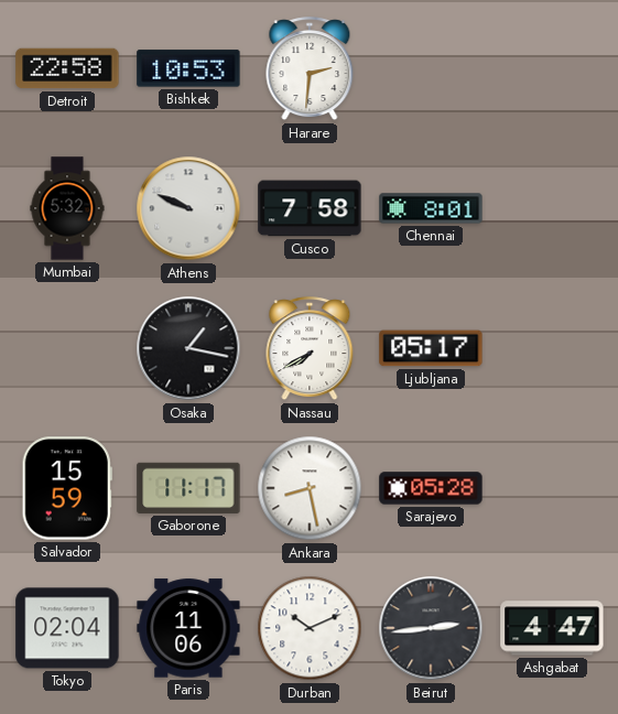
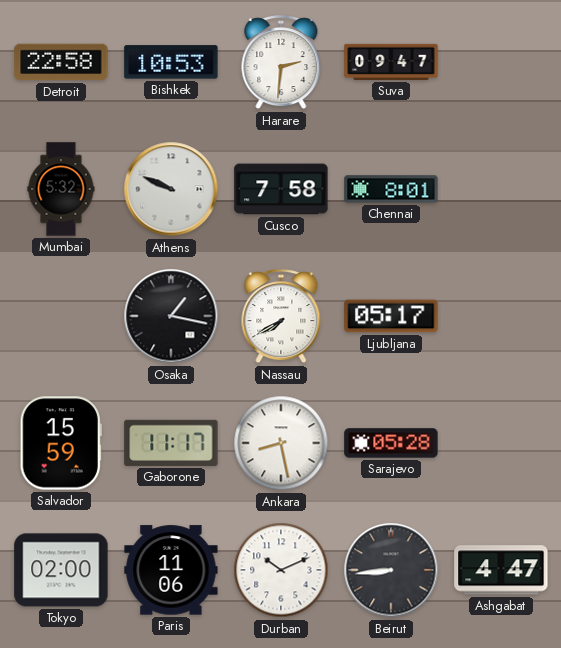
Suva: none -> 09:47 (391, 62)
Tokyo: 02:04 -> 02:00 (61, 570)
Beirut: 2:44 -> 8:44 (391, 570)
